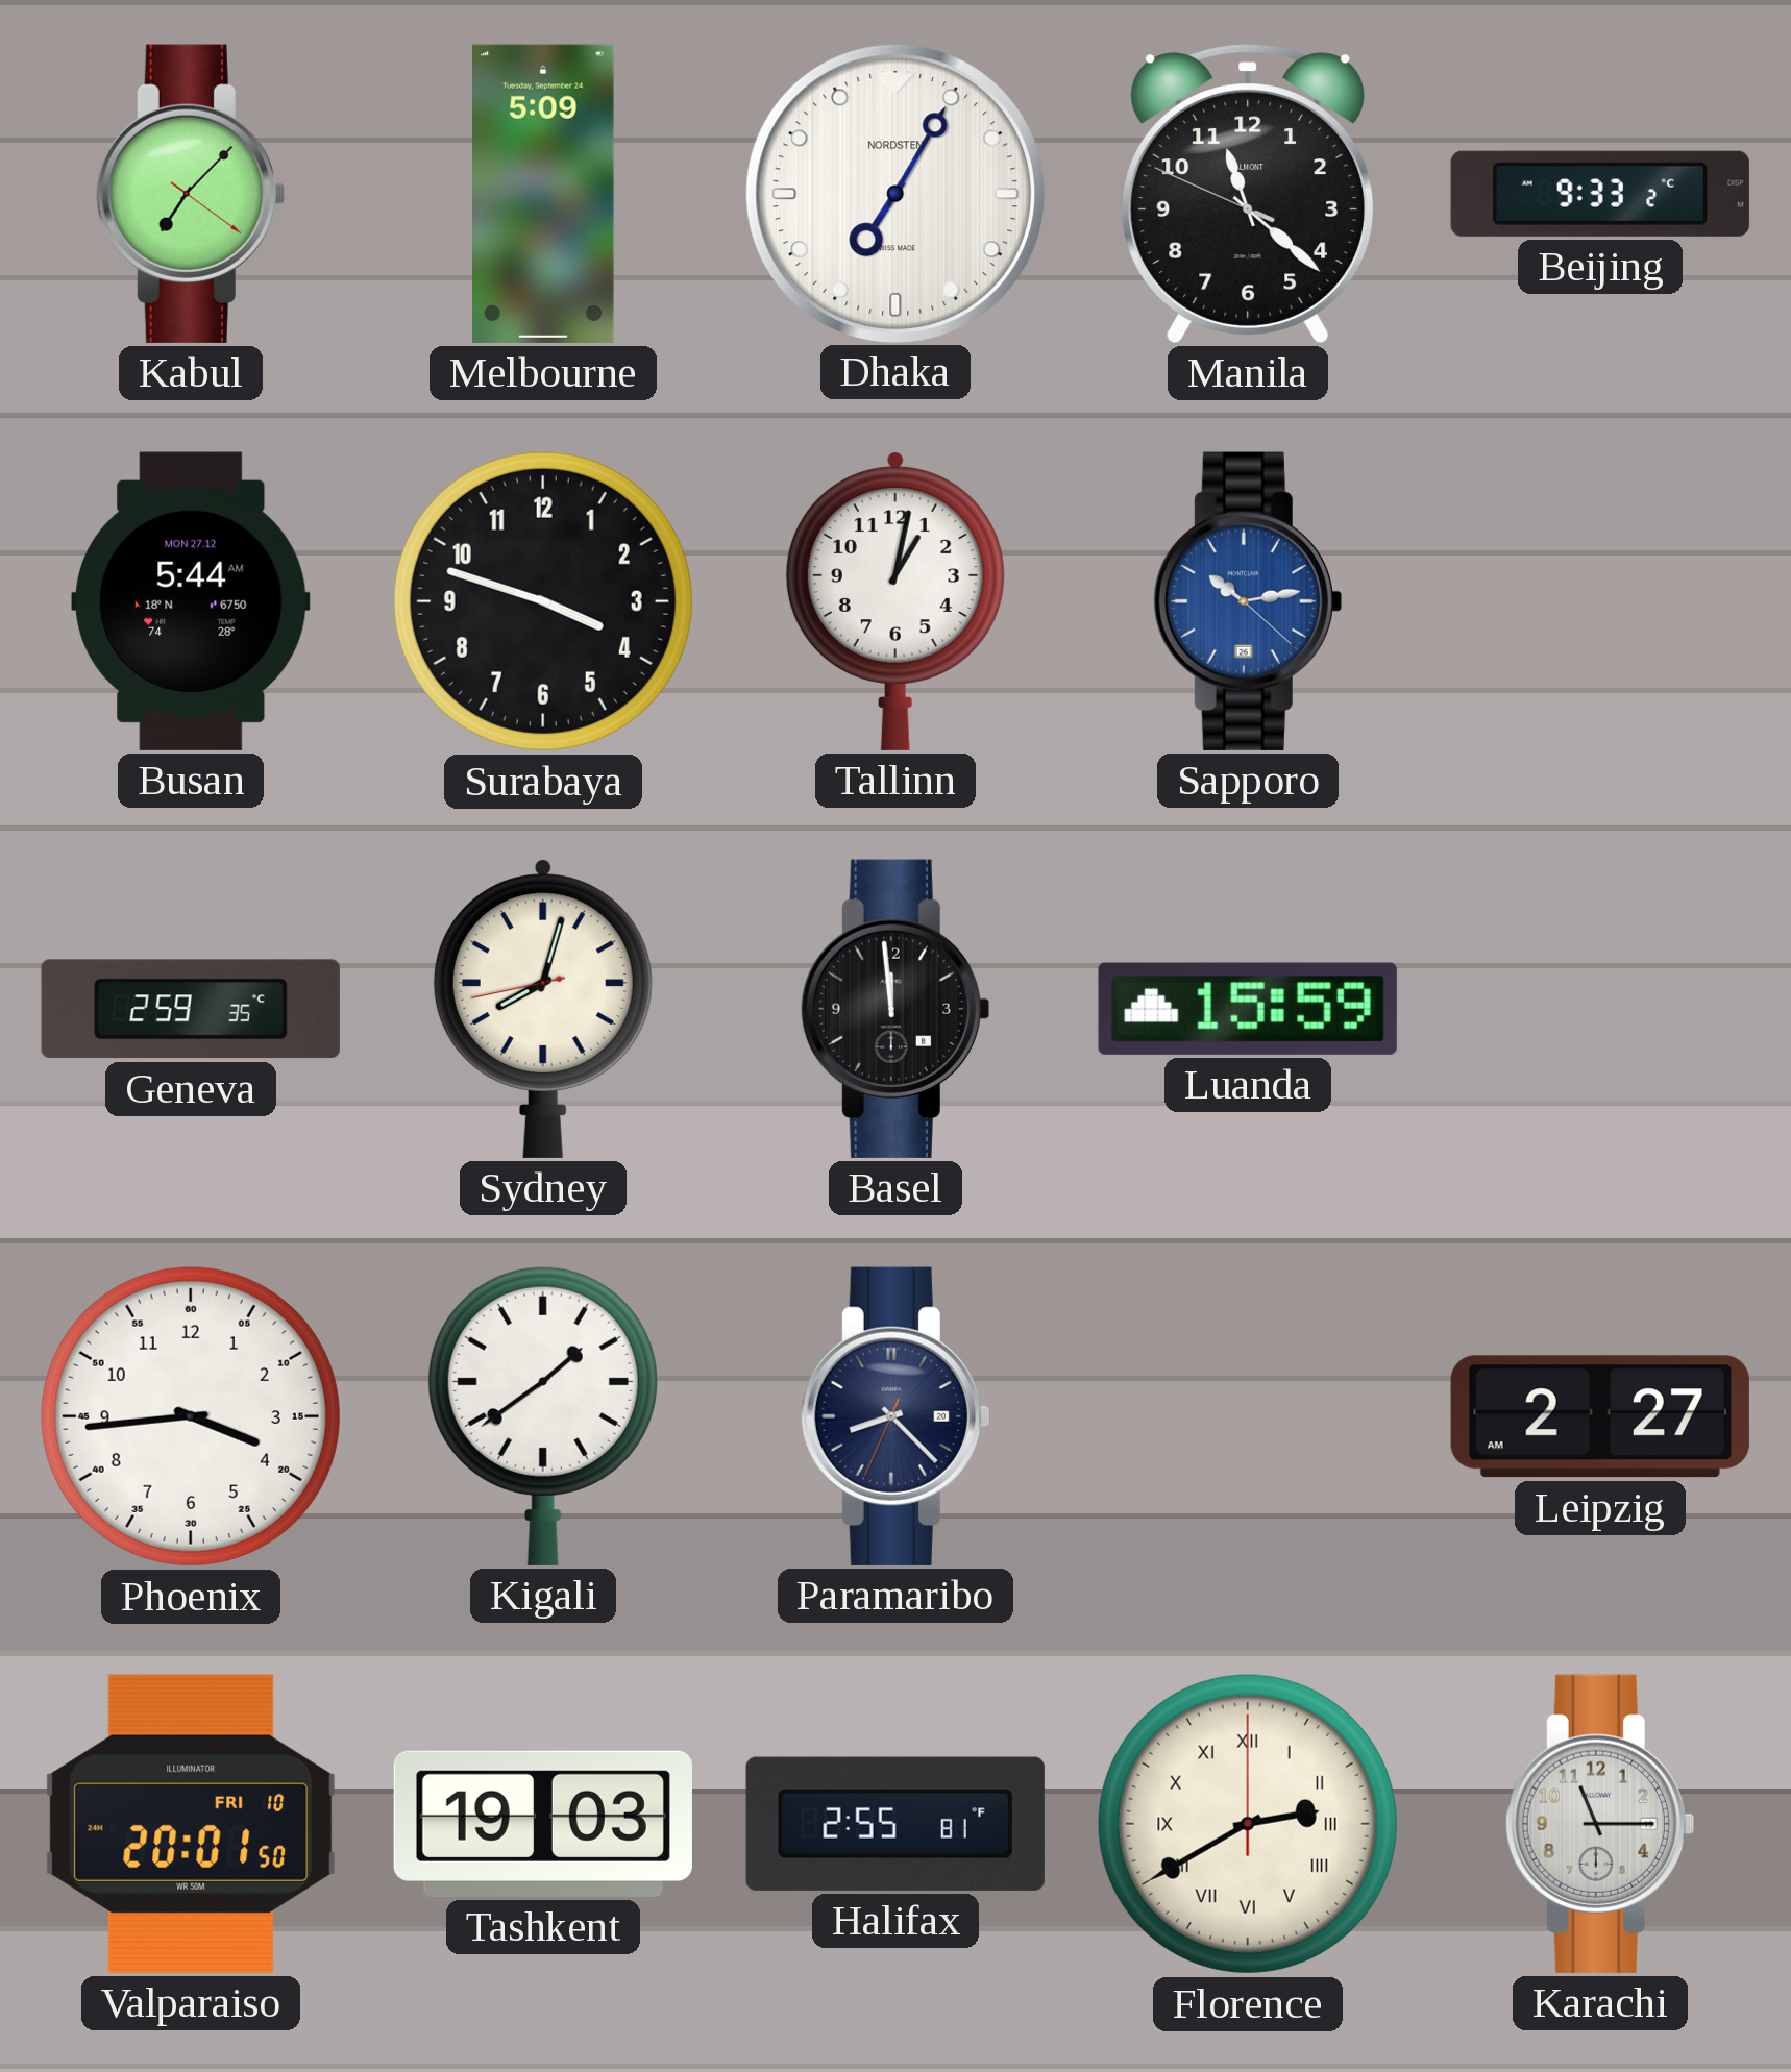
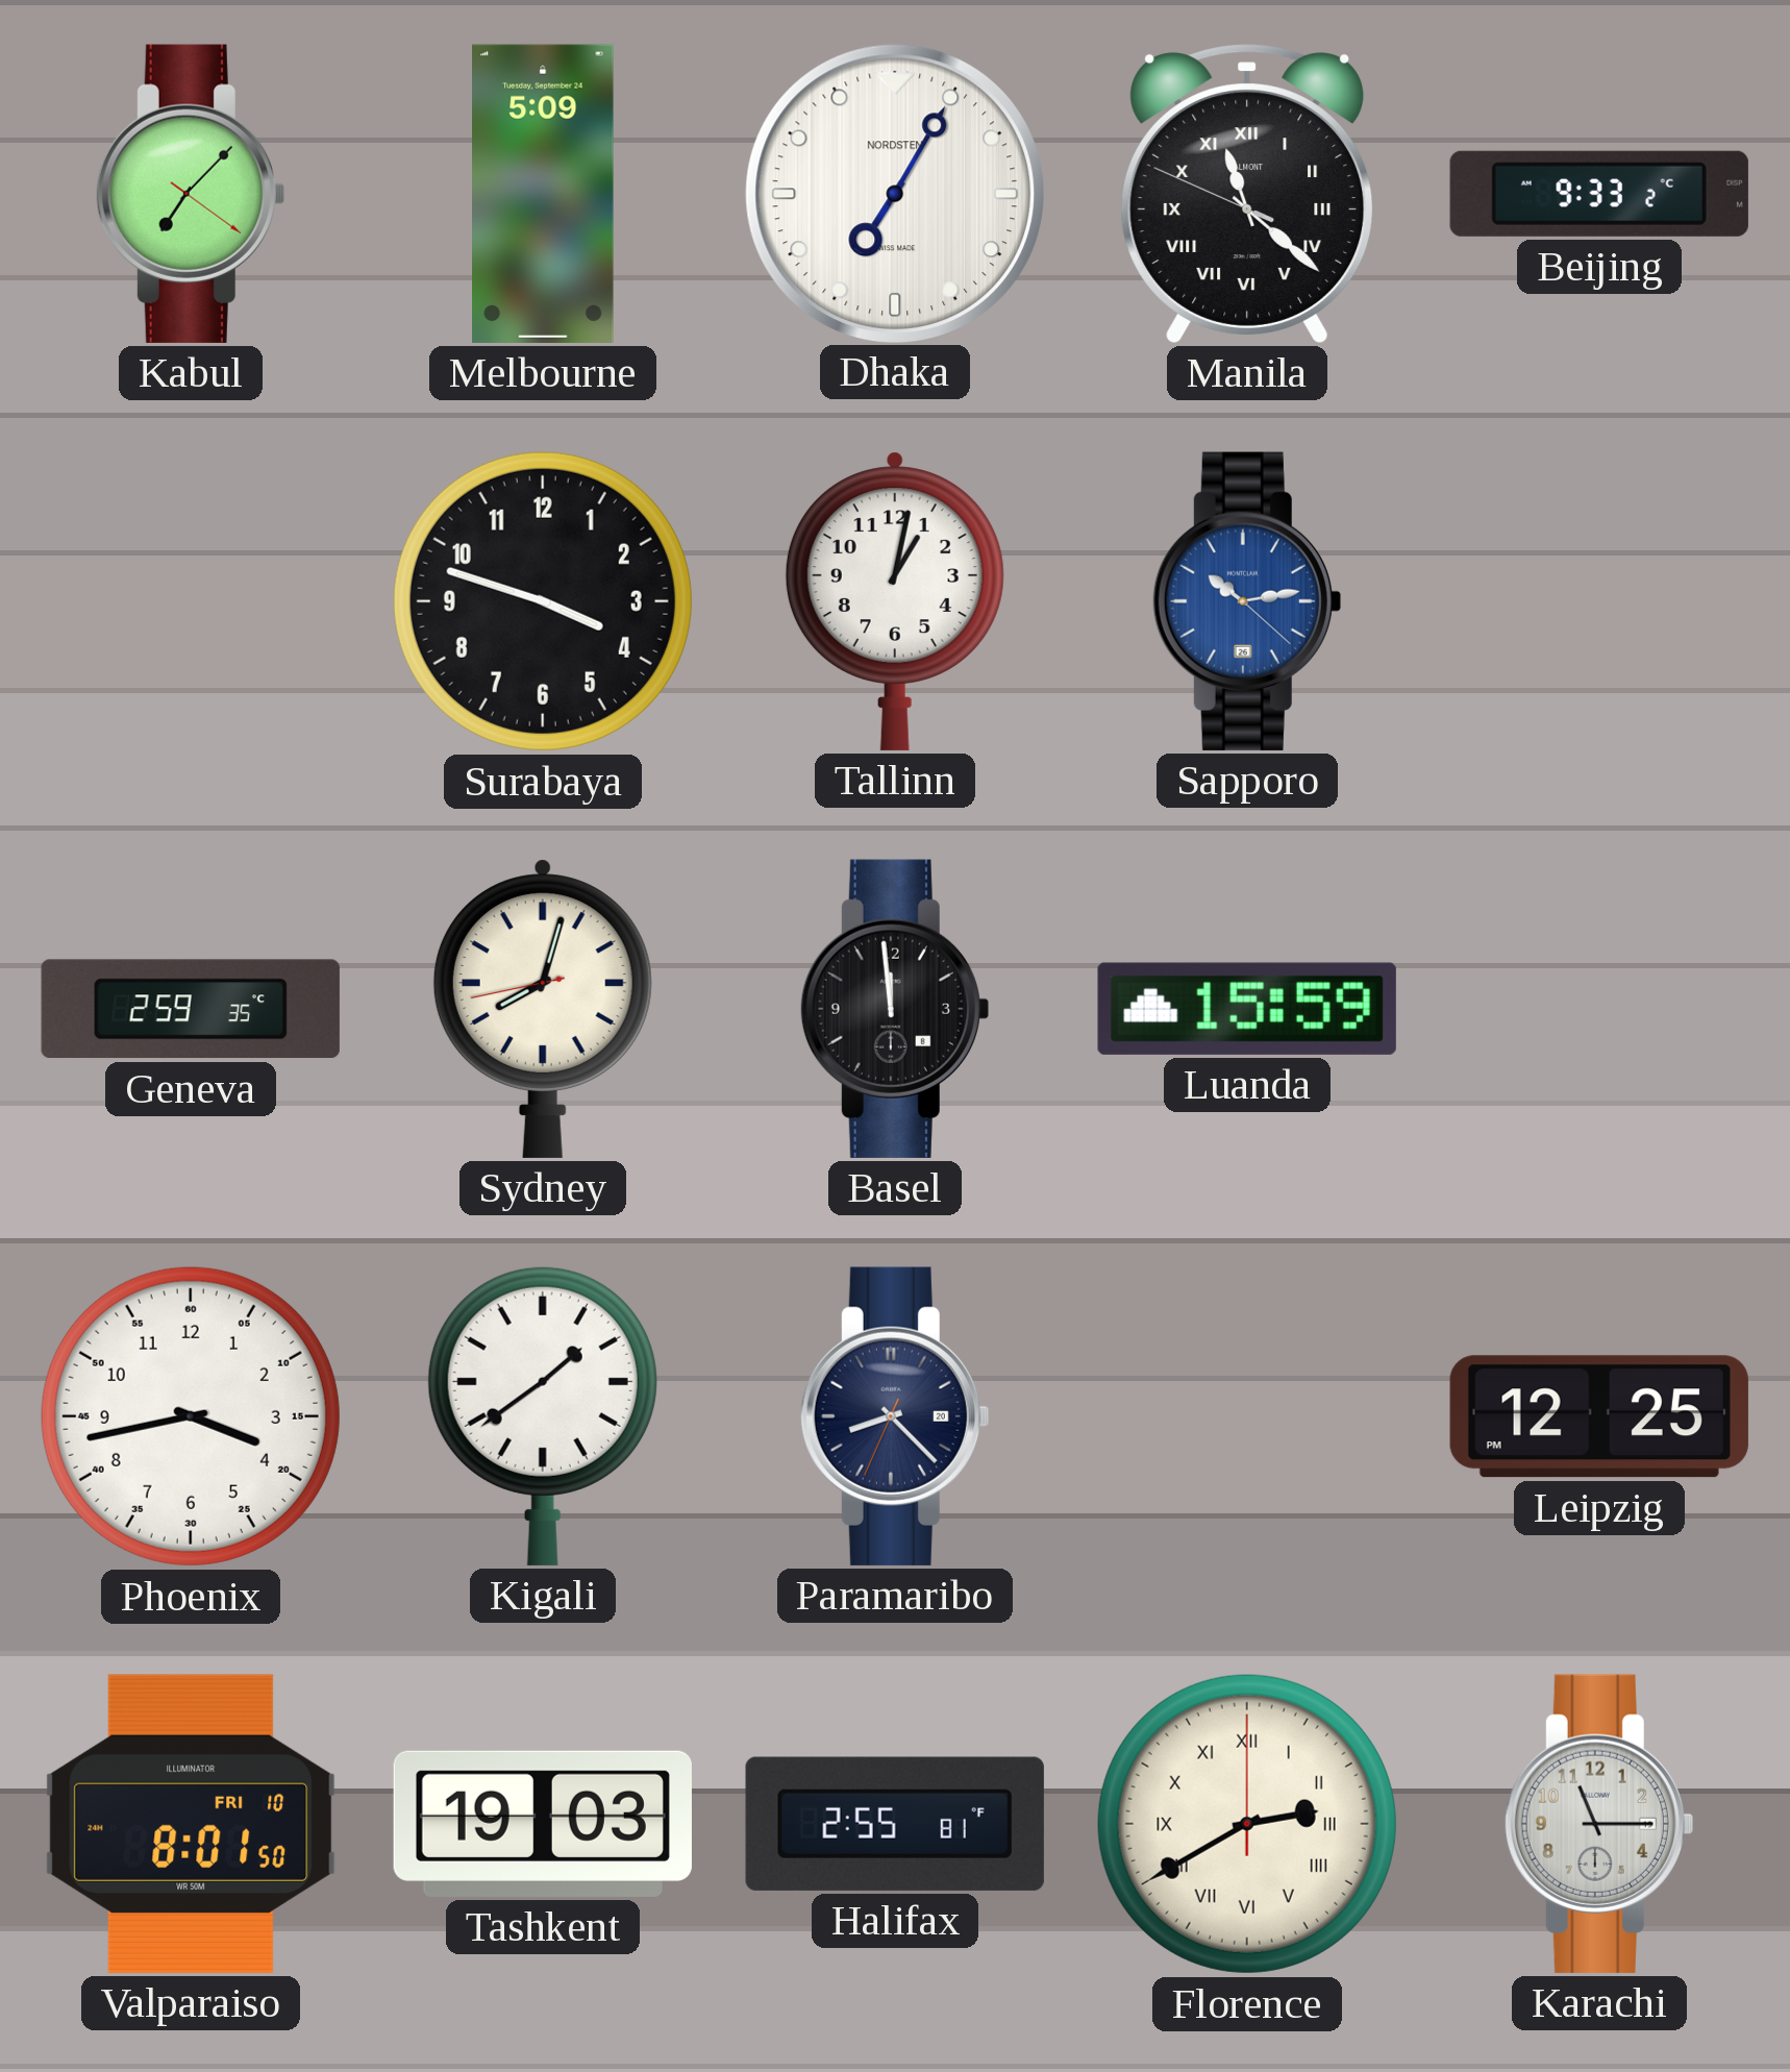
Manila numerals: Arabic -> Roman (1247, 194)
Busan: 5:44 -> none (191, 601)
Phoenix: 3:44 -> 3:43 (191, 1416)
Leipzig: 2:27 -> 12:25 (1599, 1416)
Valparaiso: 20:01 -> 8:01 (191, 1824)
